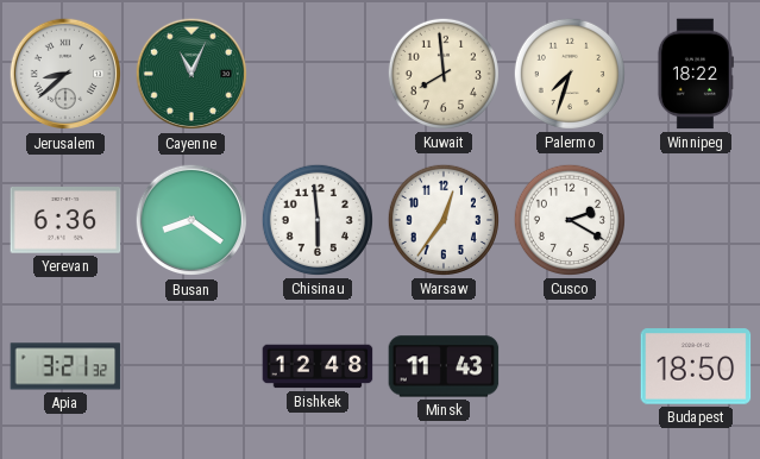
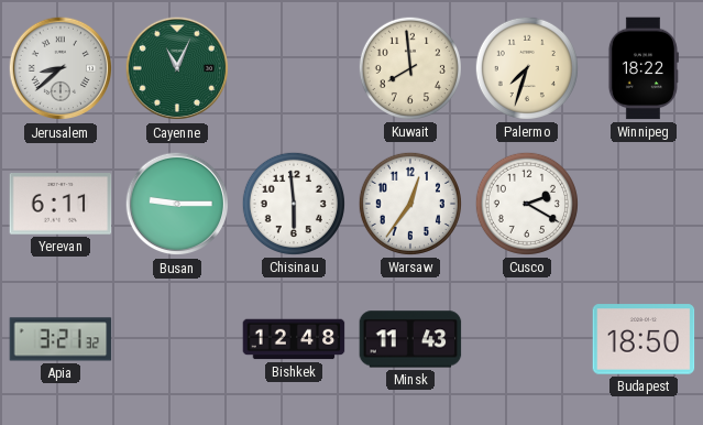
Yerevan: 6:36 -> 6:11 (61, 204)
Busan: 8:21 -> 9:15 (177, 204)
